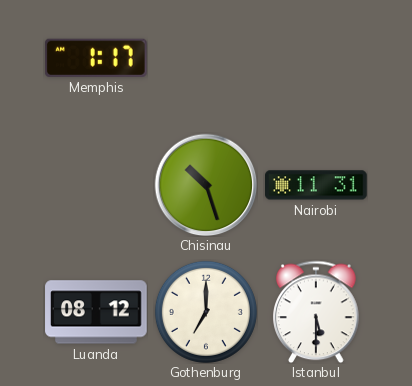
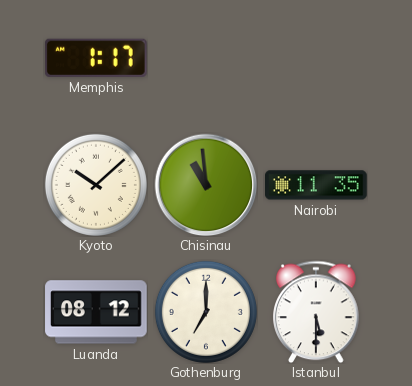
Kyoto: none -> 10:08 (96, 185)
Chisinau: 10:27 -> 10:59 (206, 185)
Nairobi: 11:31 -> 11:35 (317, 185)
